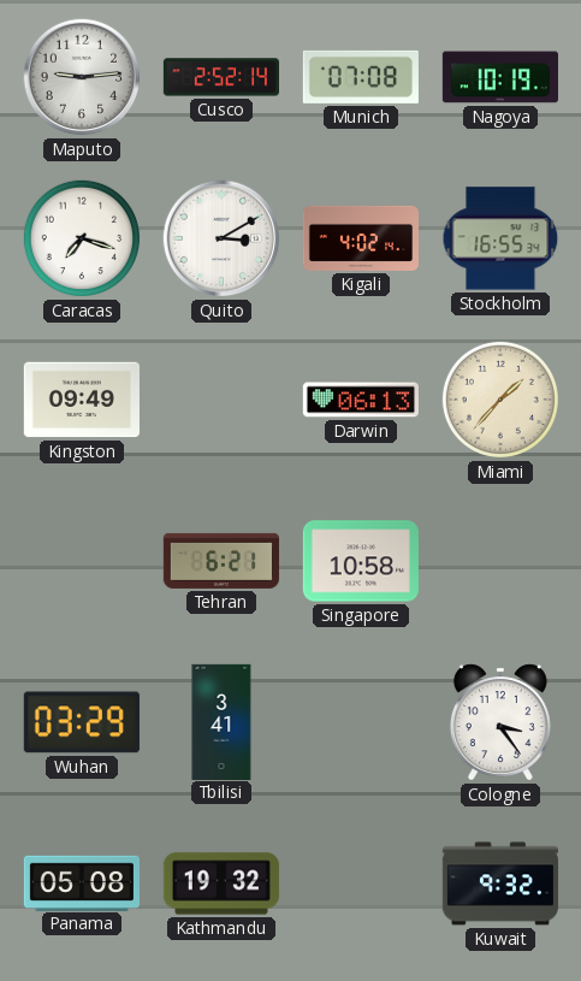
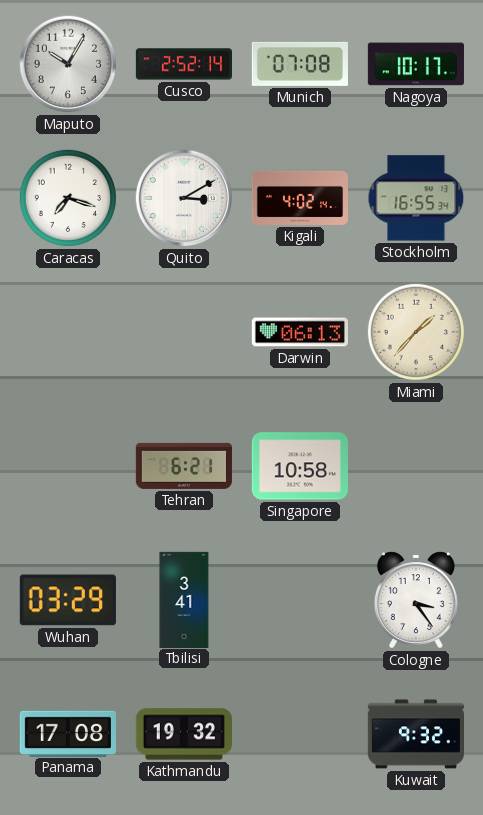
Maputo: 9:14 -> 10:05 (68, 64)
Nagoya: 10:19 -> 10:17 (416, 64)
Kingston: 09:49 -> none (82, 400)
Panama: 05:08 -> 17:08 (68, 733)
